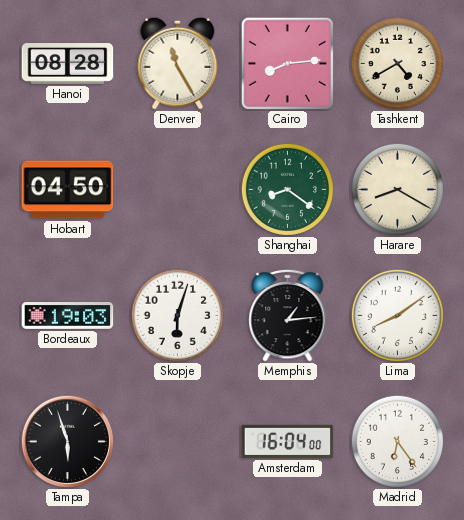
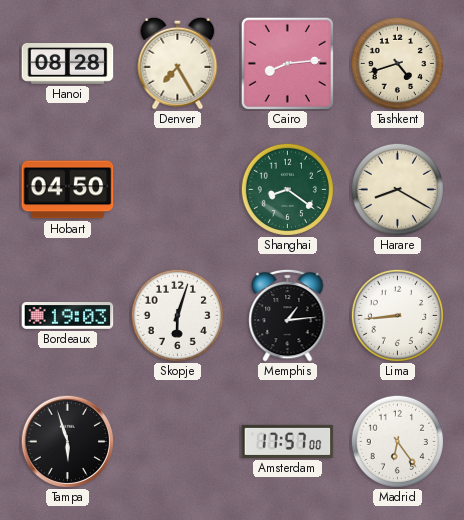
Denver: 11:25 -> 7:25 (178, 63)
Tashkent: 4:40 -> 4:42 (397, 63)
Lima: 8:09 -> 8:44 (397, 315)
Amsterdam: 16:04 -> 17:57 (288, 441)
